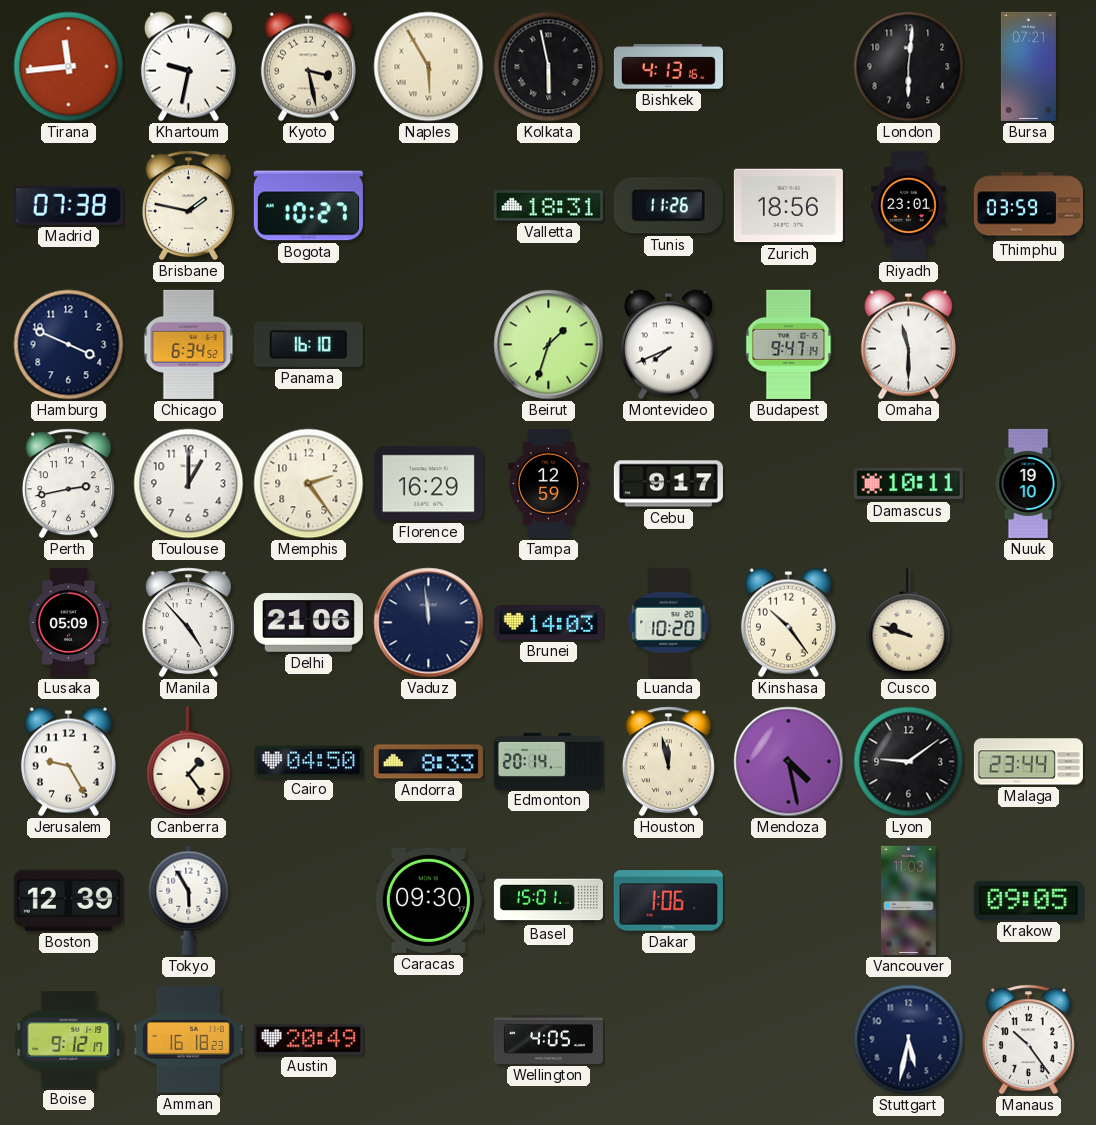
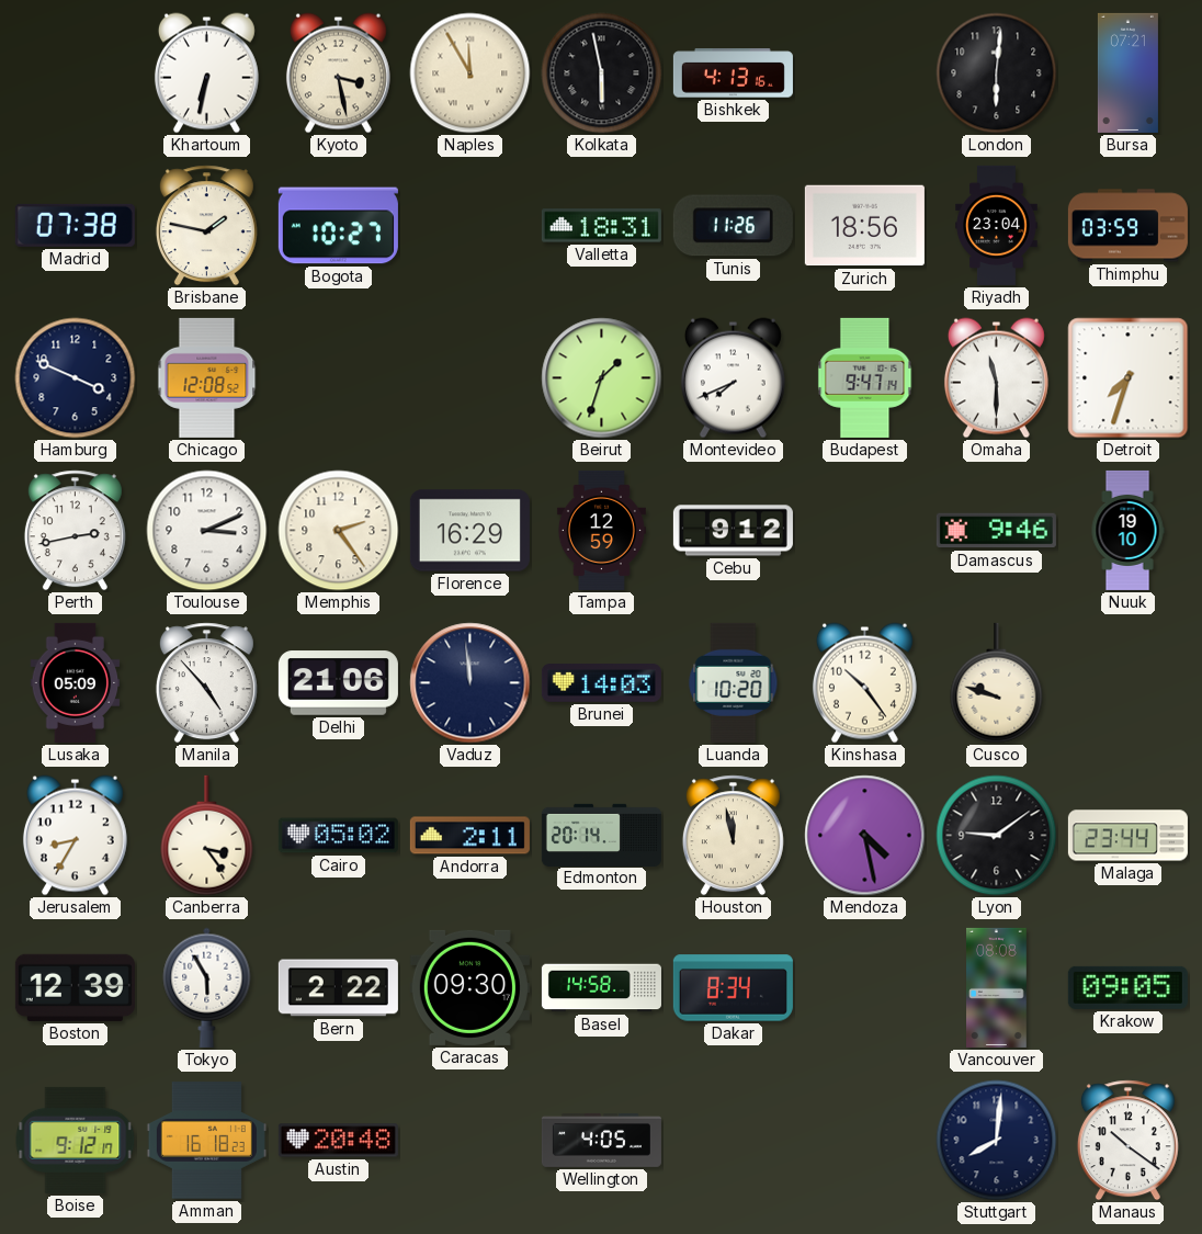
Tirana: 11:44 -> none (69, 67)
Khartoum: 9:32 -> 6:32 (206, 73)
Naples: 5:55 -> 11:55 (470, 73)
Riyadh: 23:01 -> 23:04 (997, 225)
Chicago: 6:34 -> 12:08 (207, 377)
Panama: 16:10 -> none (308, 344)
Detroit: none -> 7:33 (1129, 378)
Toulouse: 1:00 -> 3:11 (207, 531)
Cebu: 9:17 -> 9:12 (733, 531)
Damascus: 10:11 -> 9:46 (996, 531)
Jerusalem: 9:25 -> 8:35 (75, 836)
Canberra: 1:24 -> 3:24 (207, 836)
Cairo: 04:50 -> 05:02 (338, 836)
Andorra: 8:33 -> 2:11 (469, 836)
Bern: none -> 2:22 (338, 988)
Basel: 15:01 -> 14:58 (601, 988)
Dakar: 1:06 -> 8:34 (733, 988)
Vancouver: 11:03 -> 08:08 (997, 987)
Austin: 20:49 -> 20:48 (338, 1141)
Stuttgart: 5:32 -> 8:01 (997, 1141)
Manaus: 10:24 -> 10:21 (1127, 1141)
